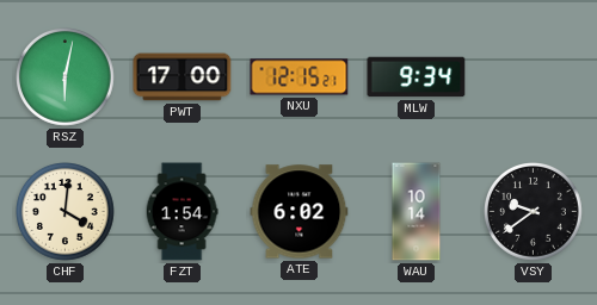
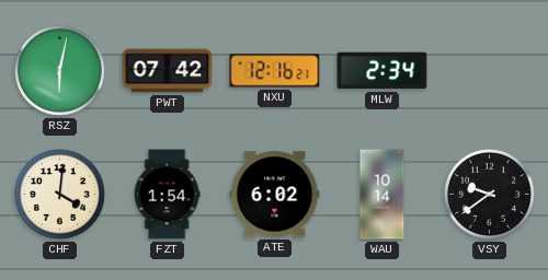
PWT: 17:00 -> 07:42 (168, 71)
NXU: 12:15 -> 12:16 (275, 71)
MLW: 9:34 -> 2:34 (383, 71)
